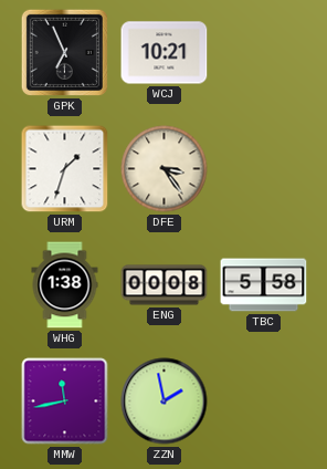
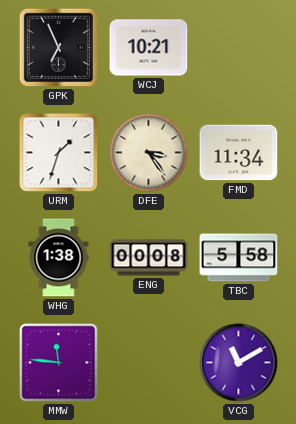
FMD: none -> 11:34 (239, 153)
MMW: 11:43 -> 11:46 (59, 363)
ZZN: 1:58 -> none (165, 402)
VCG: none -> 11:10 (239, 363)
